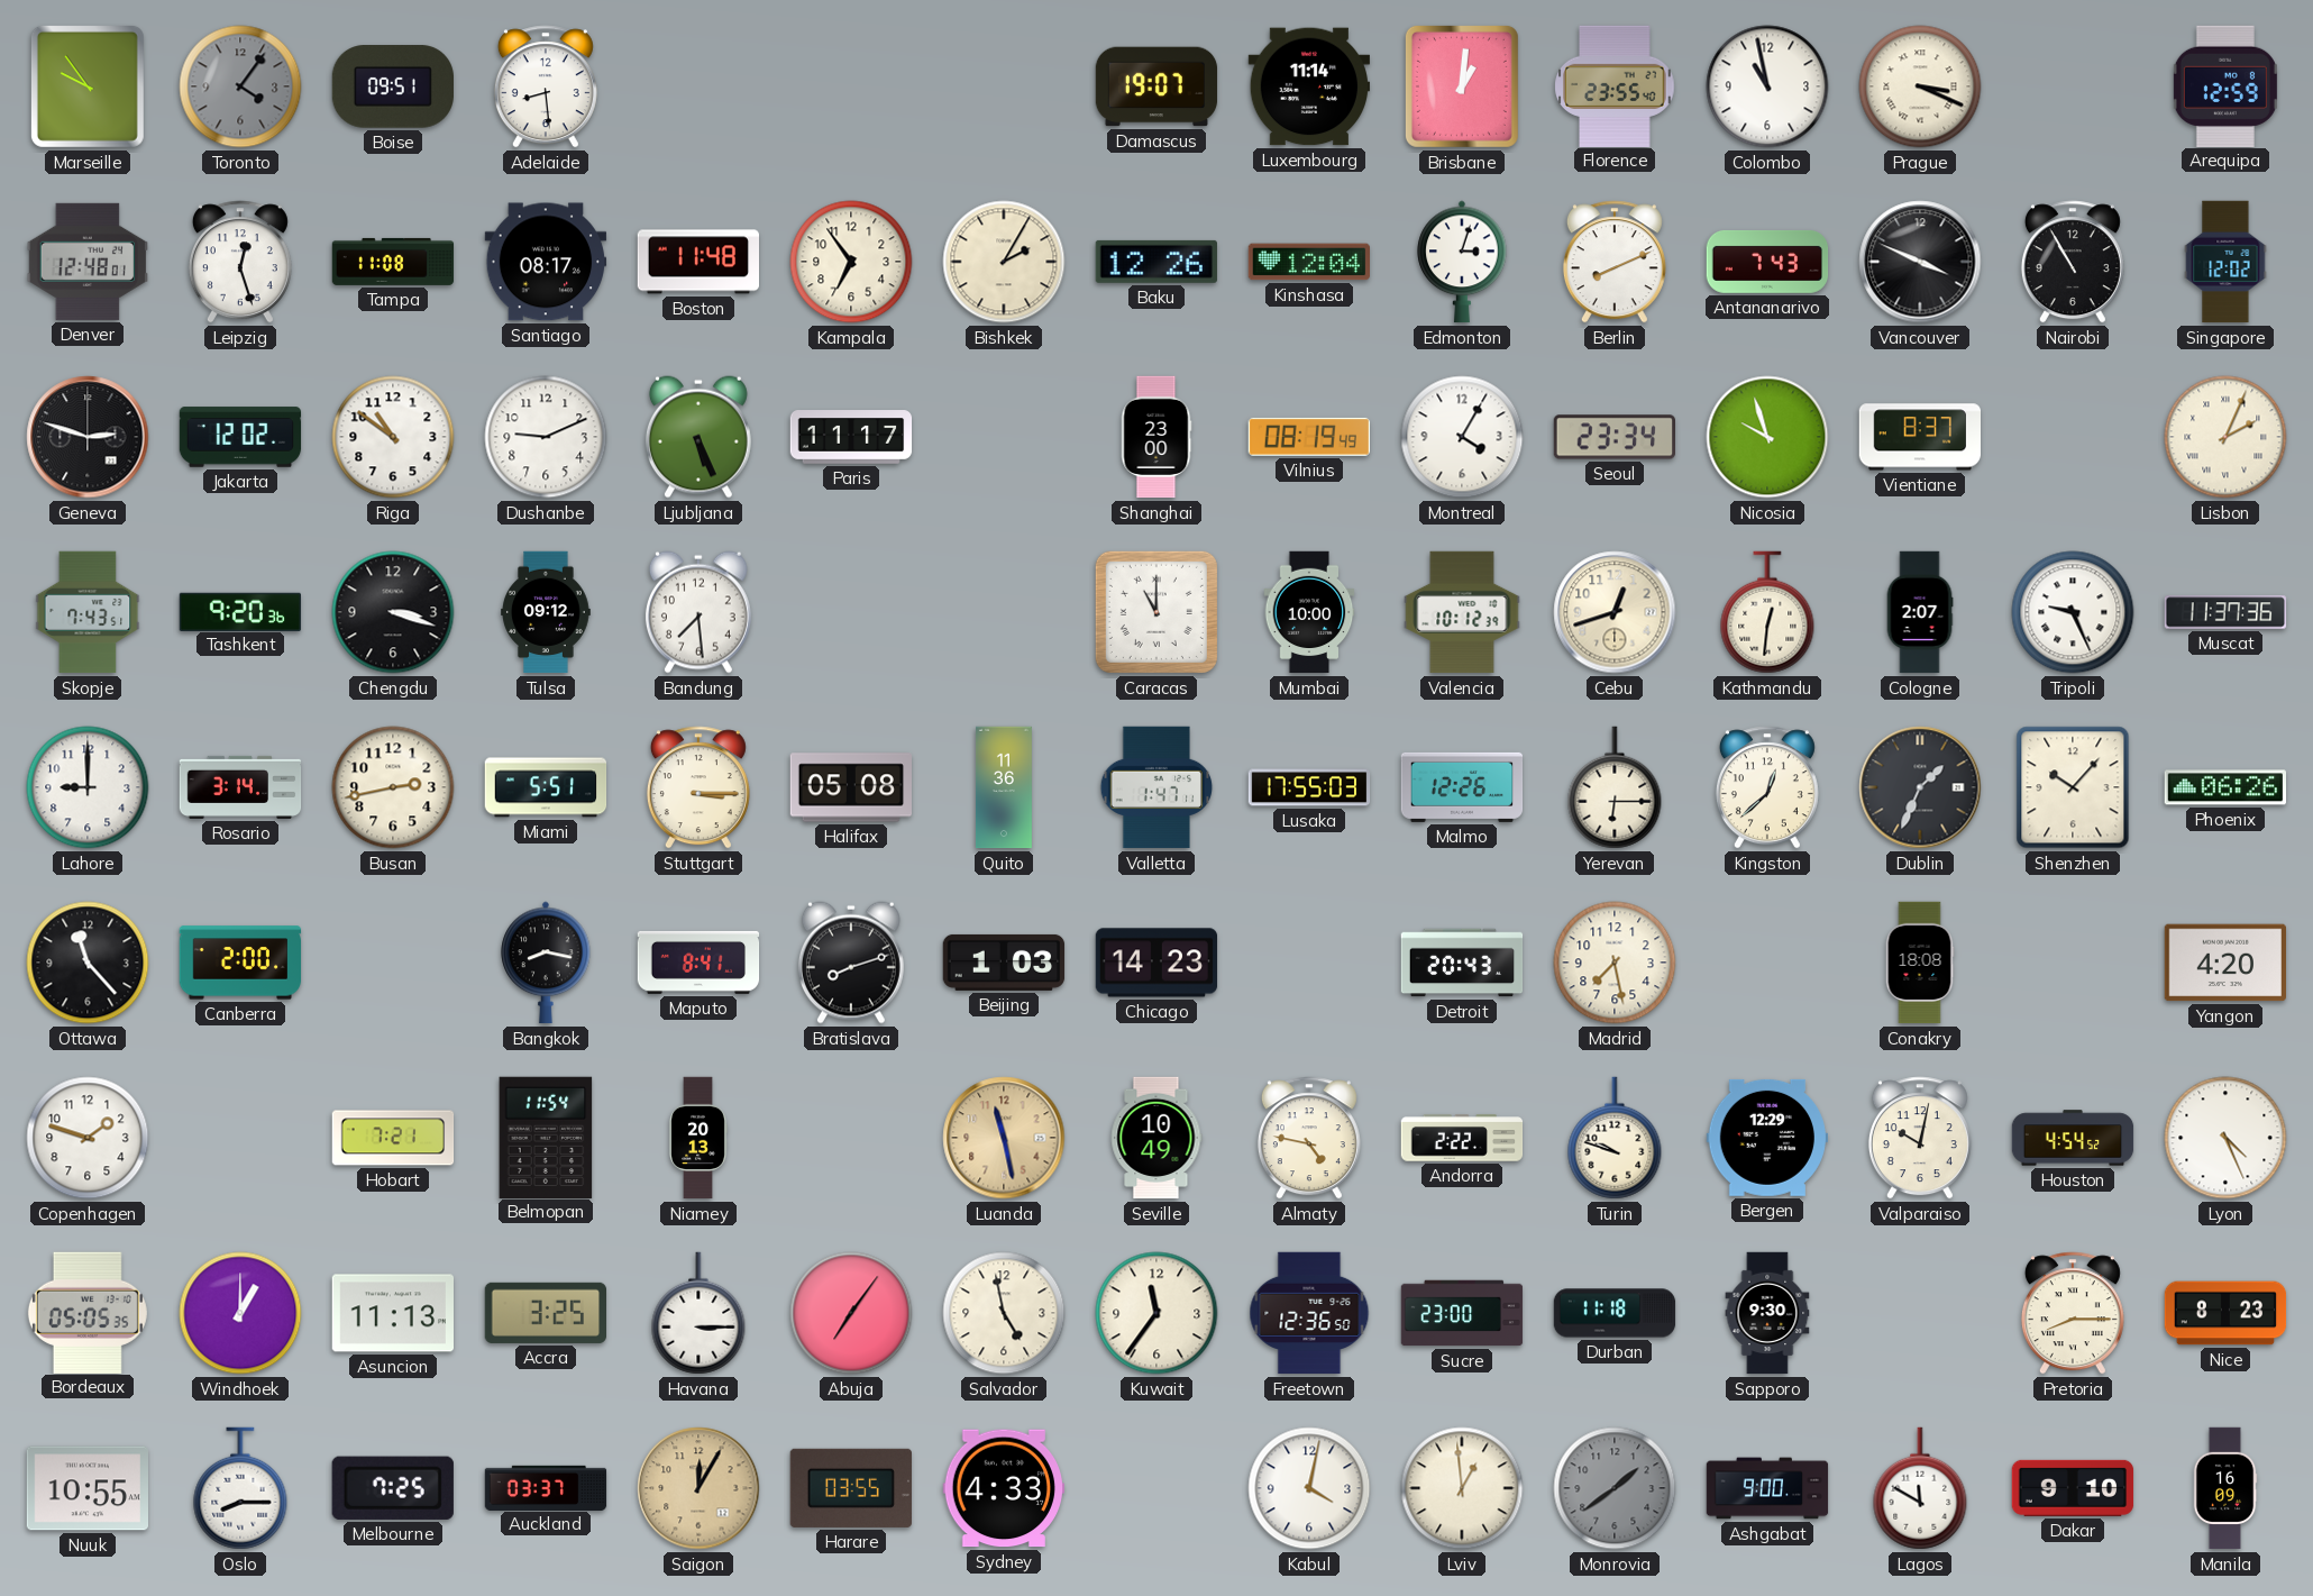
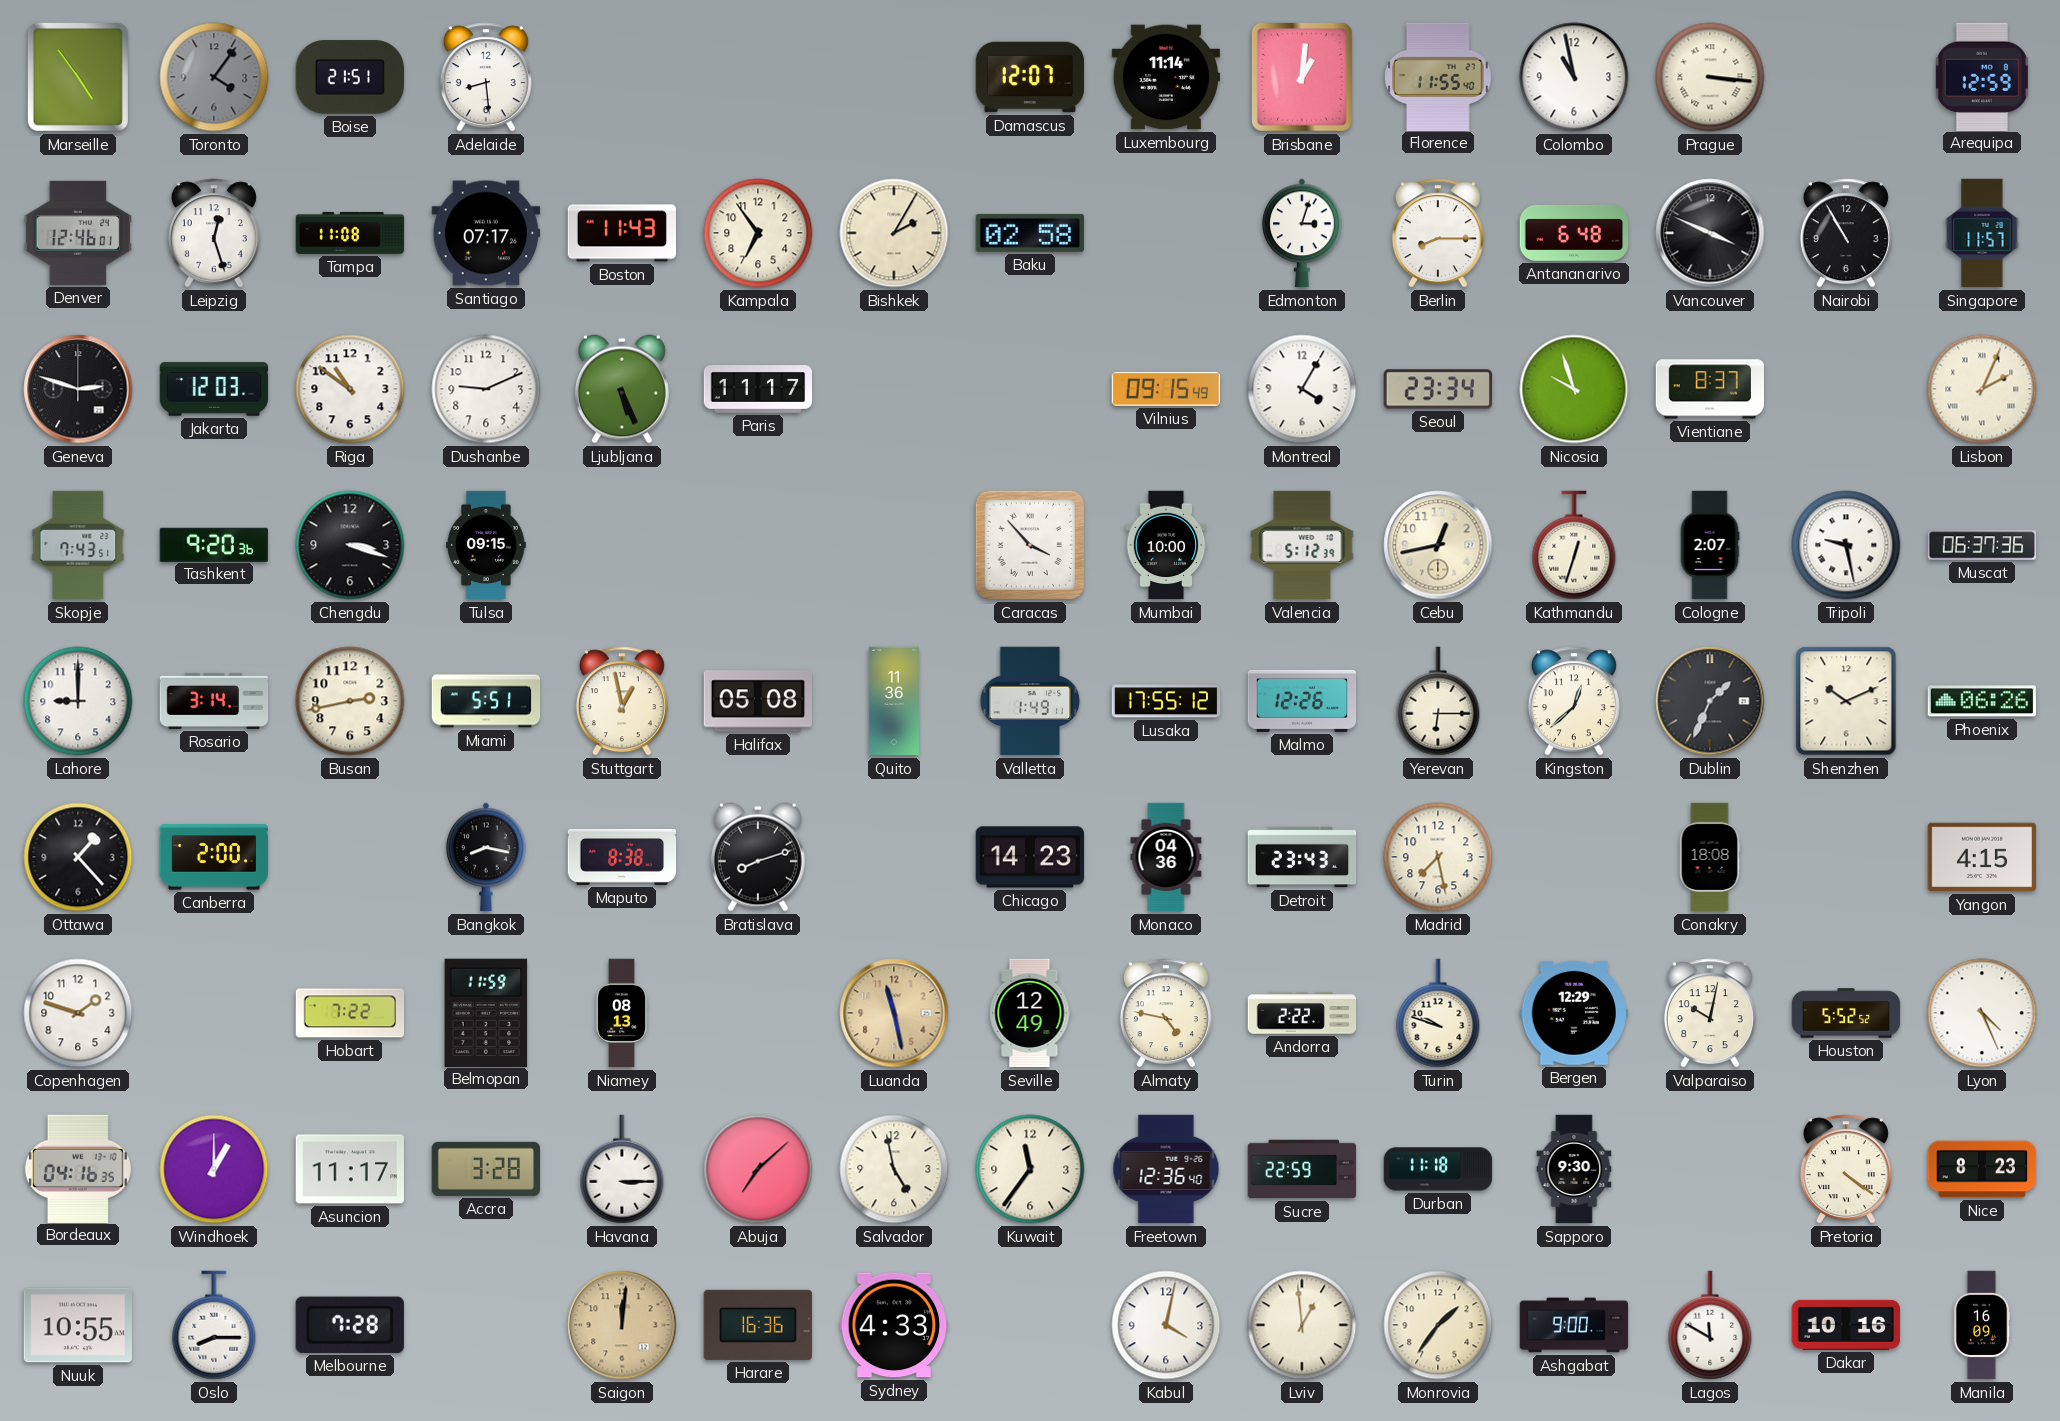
Marseille: 9:54 -> 4:54 (78, 77)
Boise: 09:51 -> 21:51 (349, 77)
Damascus: 19:07 -> 12:07 (1030, 77)
Florence: 23:55 -> 11:55 (1438, 76)
Prague: 3:19 -> 3:16 (1710, 77)
Denver: 12:48 -> 12:46 (77, 233)
Santiago: 08:17 -> 07:17 (486, 233)
Boston: 11:48 -> 11:43 (621, 233)
Baku: 12:26 -> 02:58 (1030, 233)
Kinshasa: 12:04 -> none (1308, 262)
Berlin: 8:11 -> 8:15 (1438, 233)
Antananarivo: 7:43 -> 6:48 (1574, 233)
Singapore: 12:02 -> 11:57 (1982, 233)
Jakarta: 12:02 -> 12:03 (214, 389)
Shanghai: 23:00 -> none (1156, 437)
Vilnius: 08:19 -> 09:15 (1165, 389)
Tulsa: 09:12 -> 09:15 (486, 545)
Bandung: 7:29 -> none (698, 612)
Caracas: 11:00 -> 3:53 (1030, 545)
Valencia: 10:12 -> 5:12 (1302, 545)
Cebu: 12:42 -> 12:43 (1438, 545)
Kathmandu: 12:31 -> 12:33 (1574, 545)
Tripoli: 9:26 -> 9:28 (1846, 545)
Muscat: 11:37 -> 06:37 (1982, 545)
Stuttgart: 3:15 -> 12:58 (622, 701)
Valletta: 1:47 -> 1:49 (1030, 701)
Lusaka: 17:55:03 -> 17:55:12 (1166, 701)
Shenzhen: 10:07 -> 10:11 (1846, 701)
Ottawa: 11:23 -> 1:23 (78, 857)
Maputo: 8:41 -> 8:38 (622, 857)
Beijing: 1:03 -> none (1004, 963)
Monaco: none -> 04:36 (1166, 857)
Detroit: 20:43 -> 23:43 (1302, 857)
Yangon: 4:20 -> 4:15 (1981, 857)
Hobart: 7:21 -> 7:22 (350, 1013)
Belmopan: 11:54 -> 11:59 (486, 1012)
Niamey: 20:13 -> 08:13 (622, 1013)
Seville: 10:49 -> 12:49 (1030, 1013)
Houston: 4:54 -> 5:52 (1846, 1013)
Bordeaux: 05:05 -> 04:16 (78, 1168)
Asuncion: 11:13 -> 11:17 (349, 1169)
Accra: 3:25 -> 3:28 (485, 1169)
Abuja: 7:06 -> 7:08 (758, 1169)
Freetown: 12:36:50 -> 12:36:40 (1166, 1169)
Sucre: 23:00 -> 22:59 (1302, 1169)
Pretoria: 8:15 -> 4:21 (1846, 1169)
Melbourne: 7:25 -> 7:28 (350, 1325)
Auckland: 03:37 -> none (546, 1487)
Saigon: 12:05 -> 12:01 (622, 1325)
Harare: 03:55 -> 16:36 (758, 1325)
Monrovia: 1:39 -> 1:36 (1438, 1325)
Monrovia dial: grey -> cream (1438, 1325)
Dakar: 9:10 -> 10:16 (1846, 1325)
